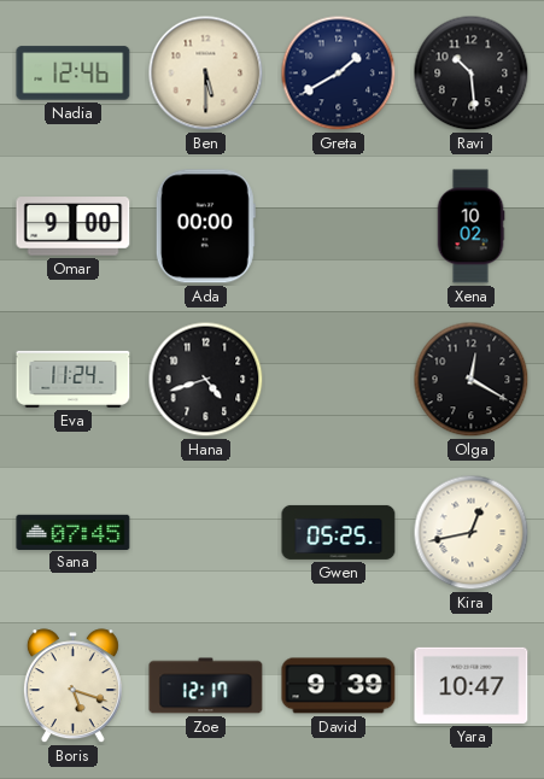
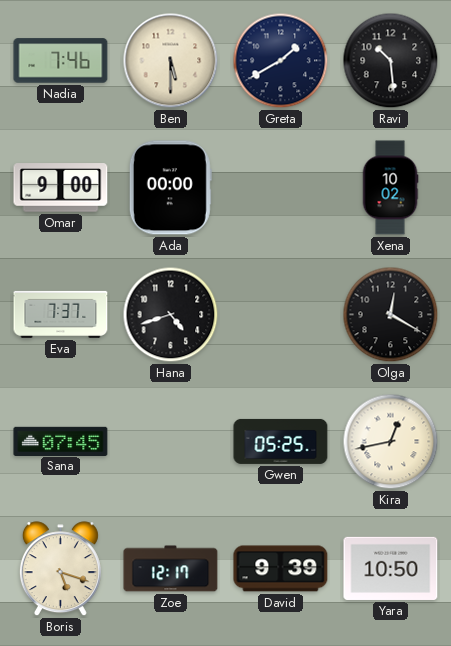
Nadia: 12:46 -> 7:46 (61, 61)
Eva: 11:24 -> 7:37 (61, 314)
Yara: 10:47 -> 10:50 (391, 568)
